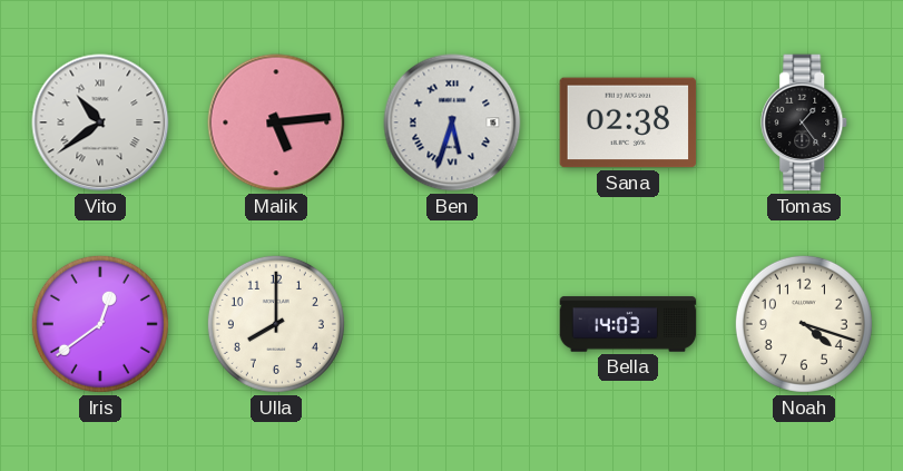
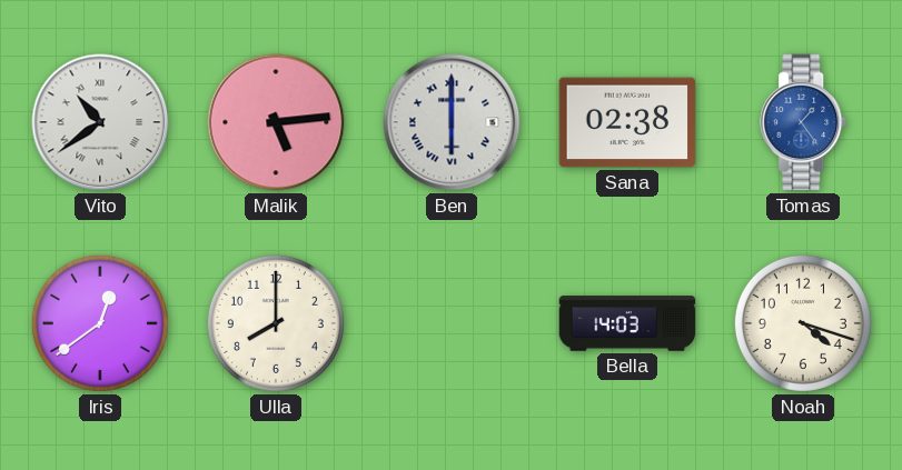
Ben: 5:33 -> 6:00 (452, 122)
Tomas dial: black -> blue (804, 122)
